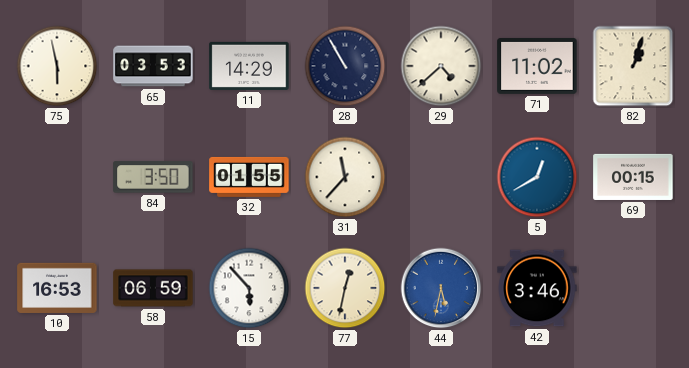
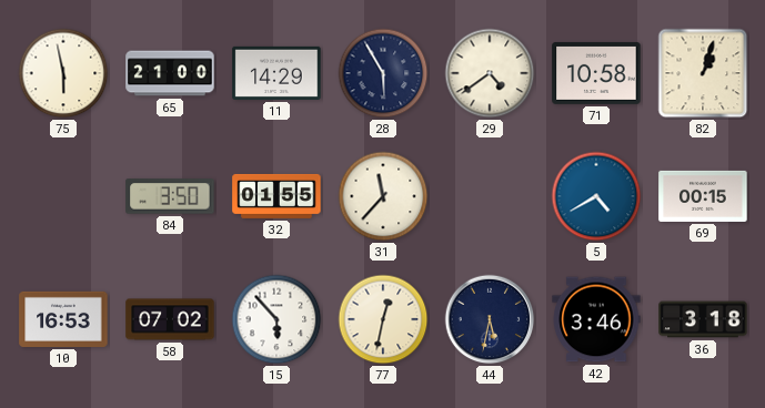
65: 03:53 -> 21:00 (170, 73)
28: 10:55 -> 5:55 (383, 73)
29: 4:38 -> 4:39 (490, 73)
71: 11:02 -> 10:58 (596, 73)
5: 12:40 -> 4:40 (596, 196)
58: 06:59 -> 07:02 (170, 319)
44 dial: blue -> navy (490, 319)
36: none -> 3:18 (703, 319)
